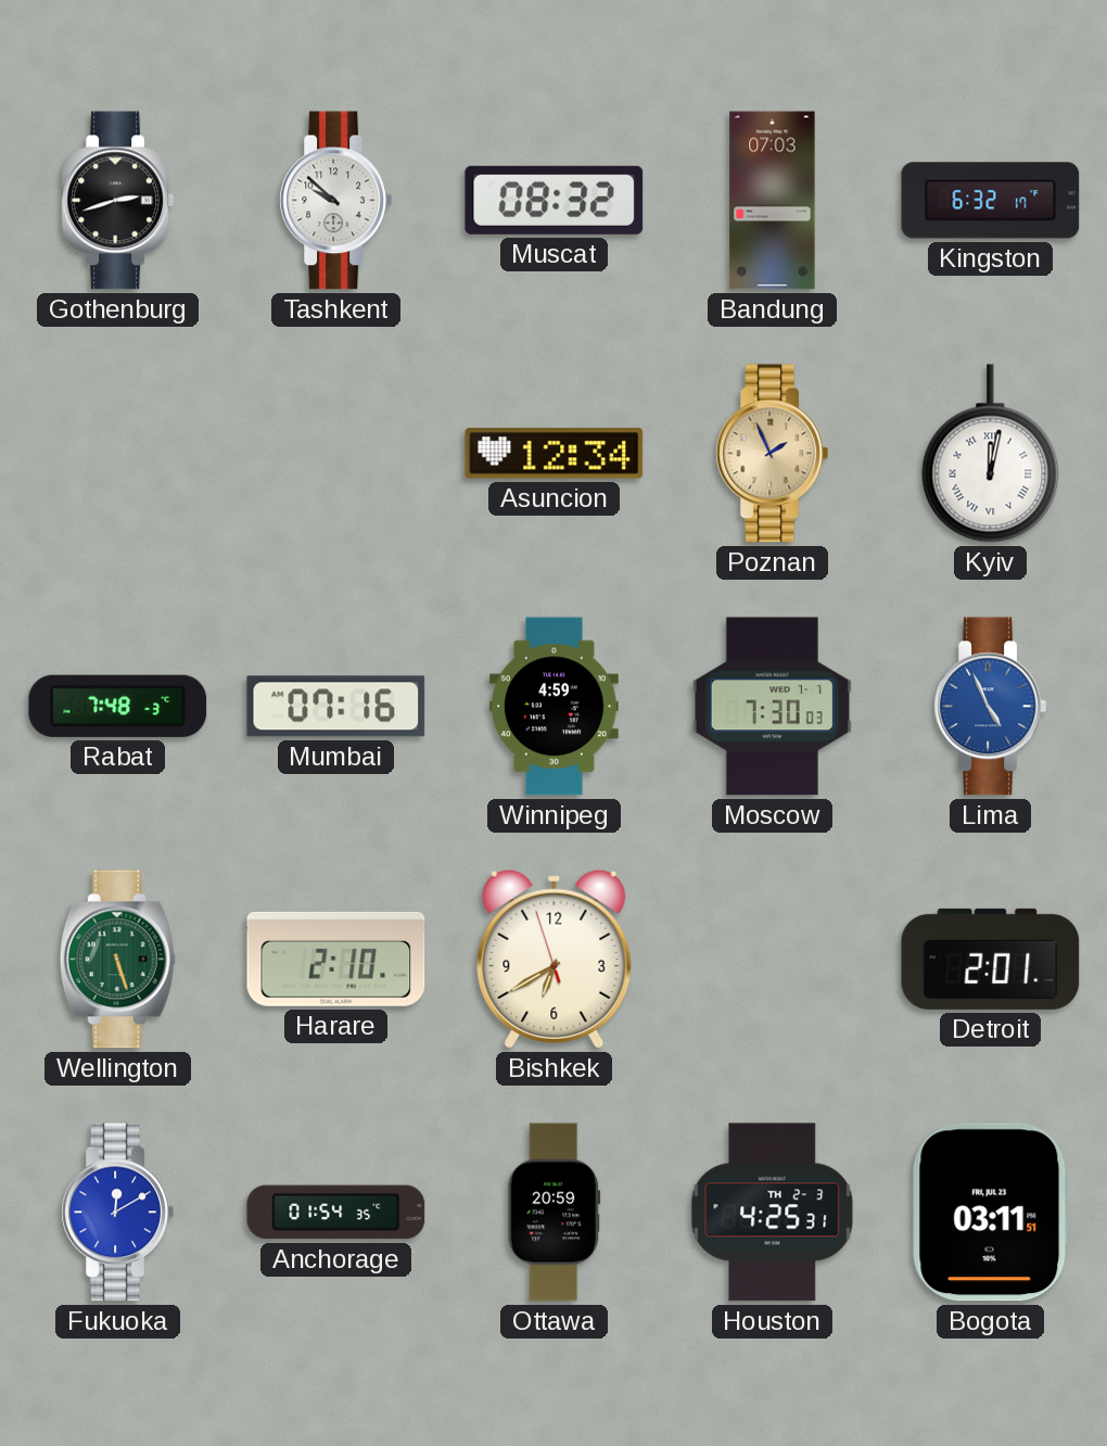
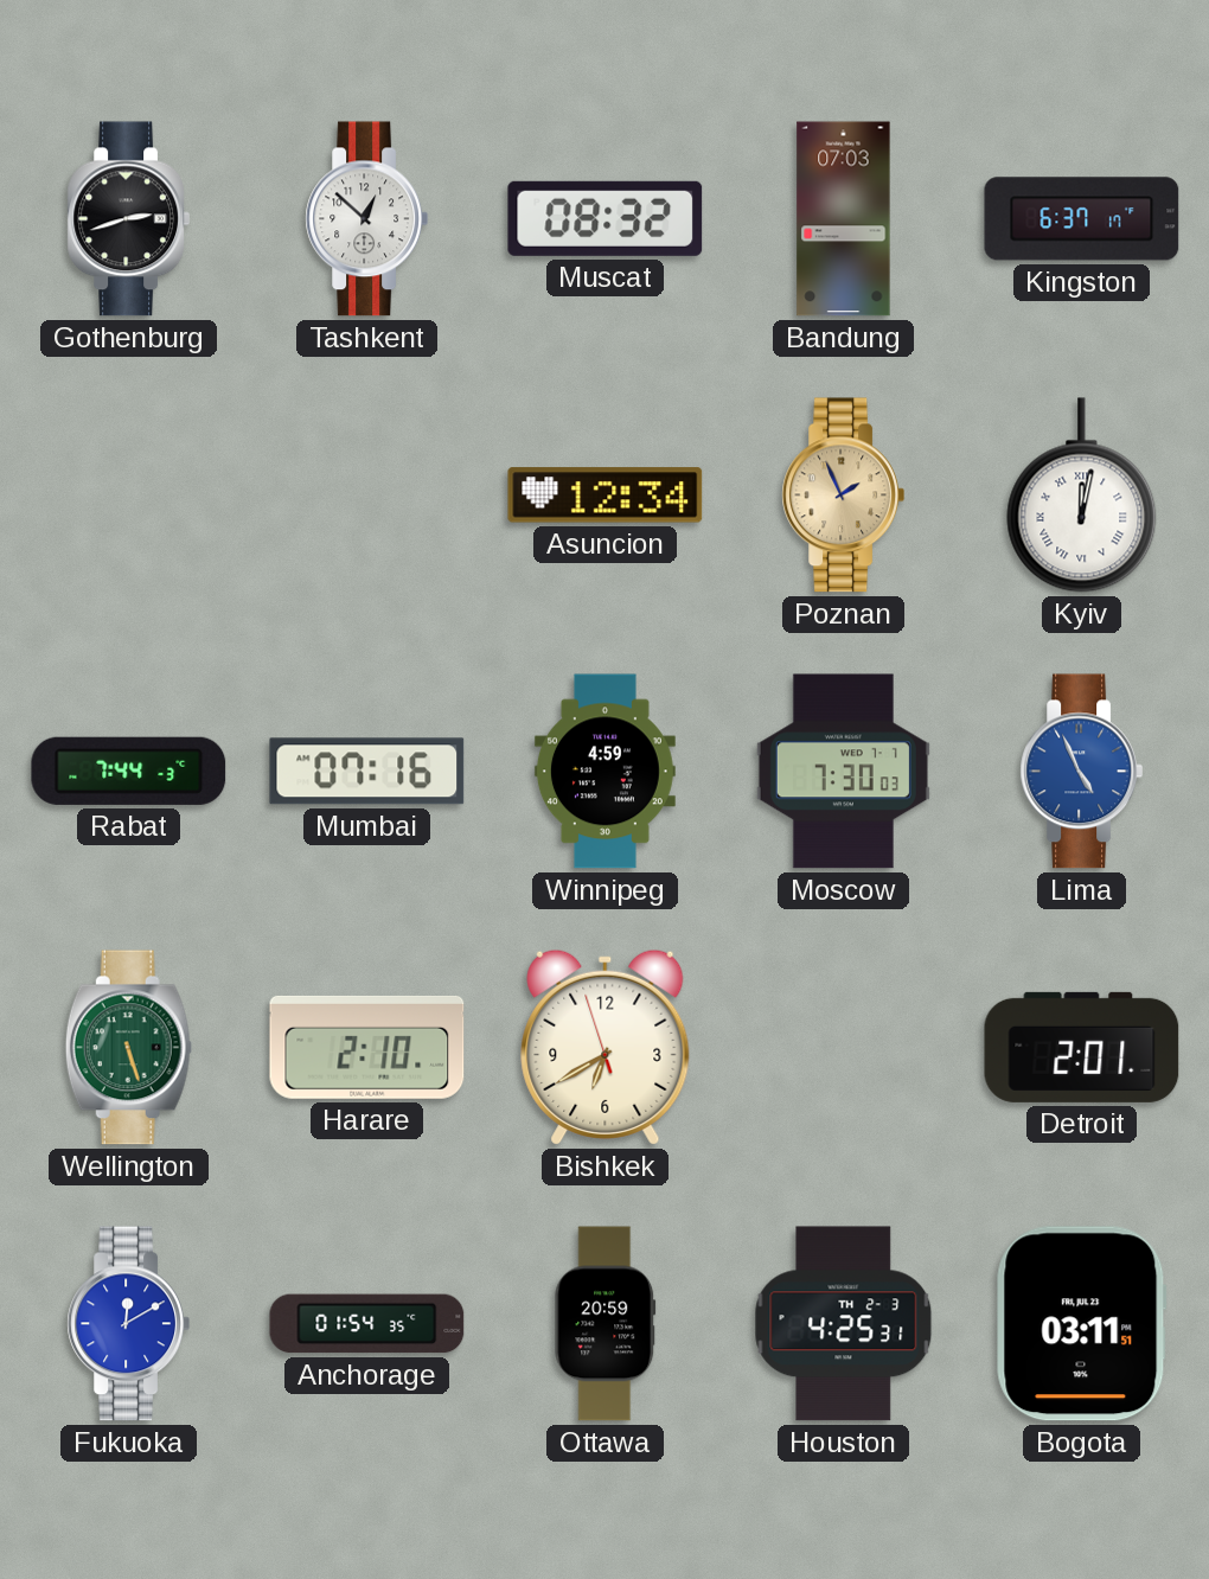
Tashkent: 9:52 -> 12:52 (366, 219)
Kingston: 6:32 -> 6:37 (1082, 219)
Rabat: 7:48 -> 7:44 (129, 771)
